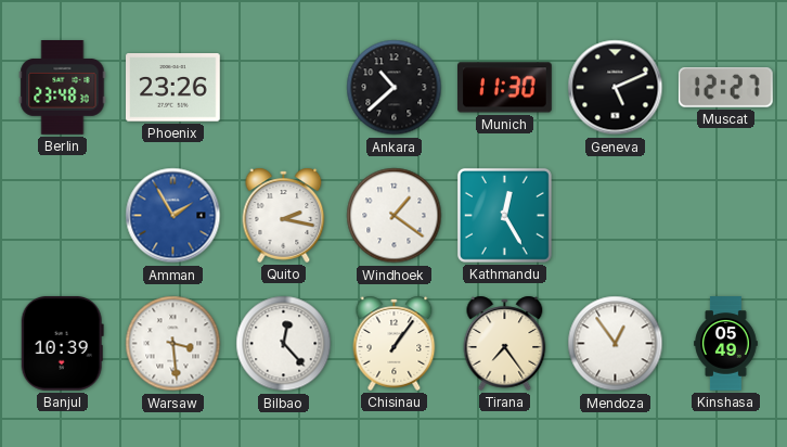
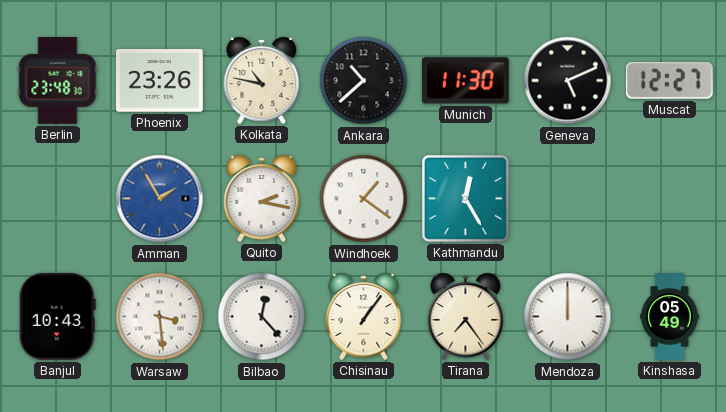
Kolkata: none -> 10:47 (262, 80)
Banjul: 10:39 -> 10:43 (57, 316)
Mendoza: 12:54 -> 12:00 (568, 317)
